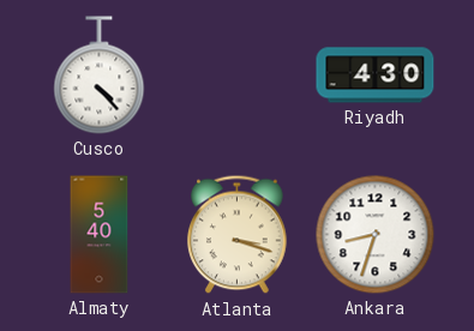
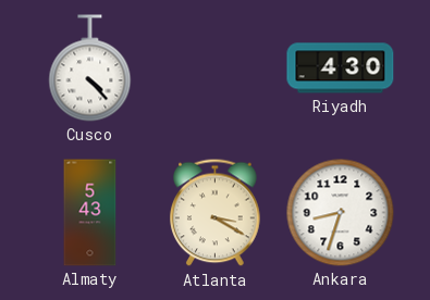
Almaty: 5:40 -> 5:43 (90, 213)
Atlanta: 3:18 -> 3:20 (216, 213)
